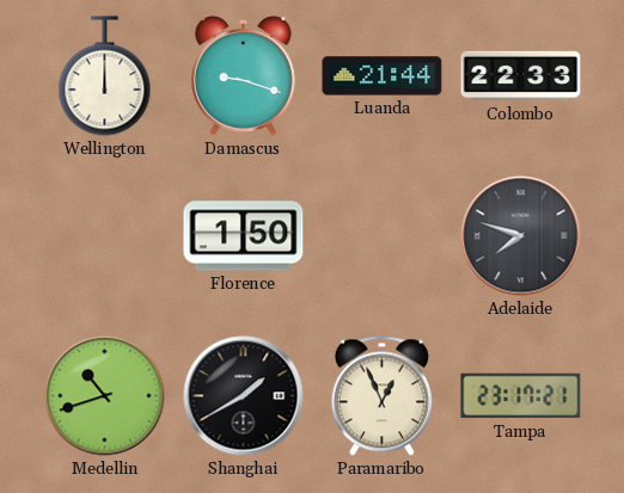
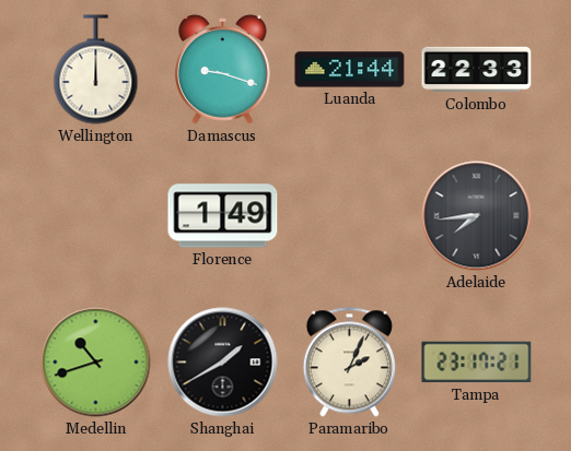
Florence: 1:50 -> 1:49 (223, 216)
Adelaide: 7:48 -> 7:44 (477, 216)
Paramaribo: 12:56 -> 2:04 (349, 363)
